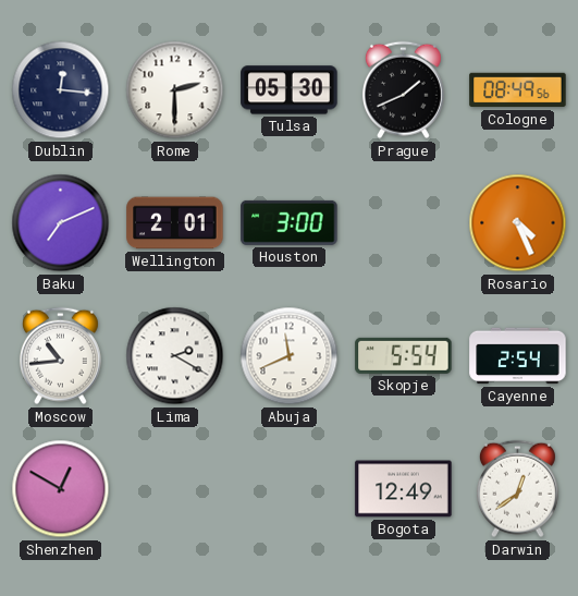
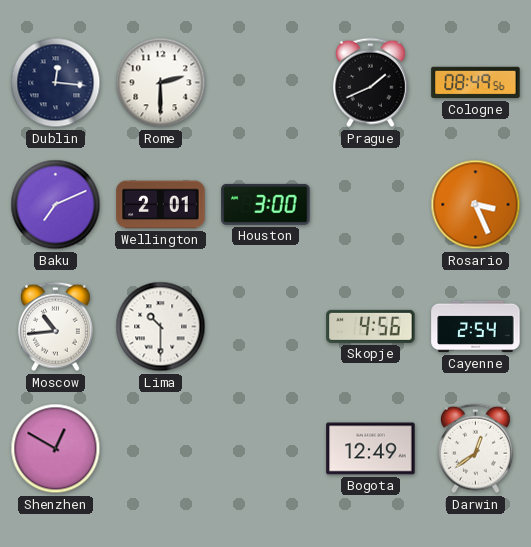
Tulsa: 05:30 -> none (290, 90)
Rosario: 4:26 -> 3:26 (476, 205)
Lima: 2:20 -> 10:30 (161, 327)
Abuja: 11:41 -> none (290, 356)
Skopje: 5:54 -> 4:56 (371, 326)
